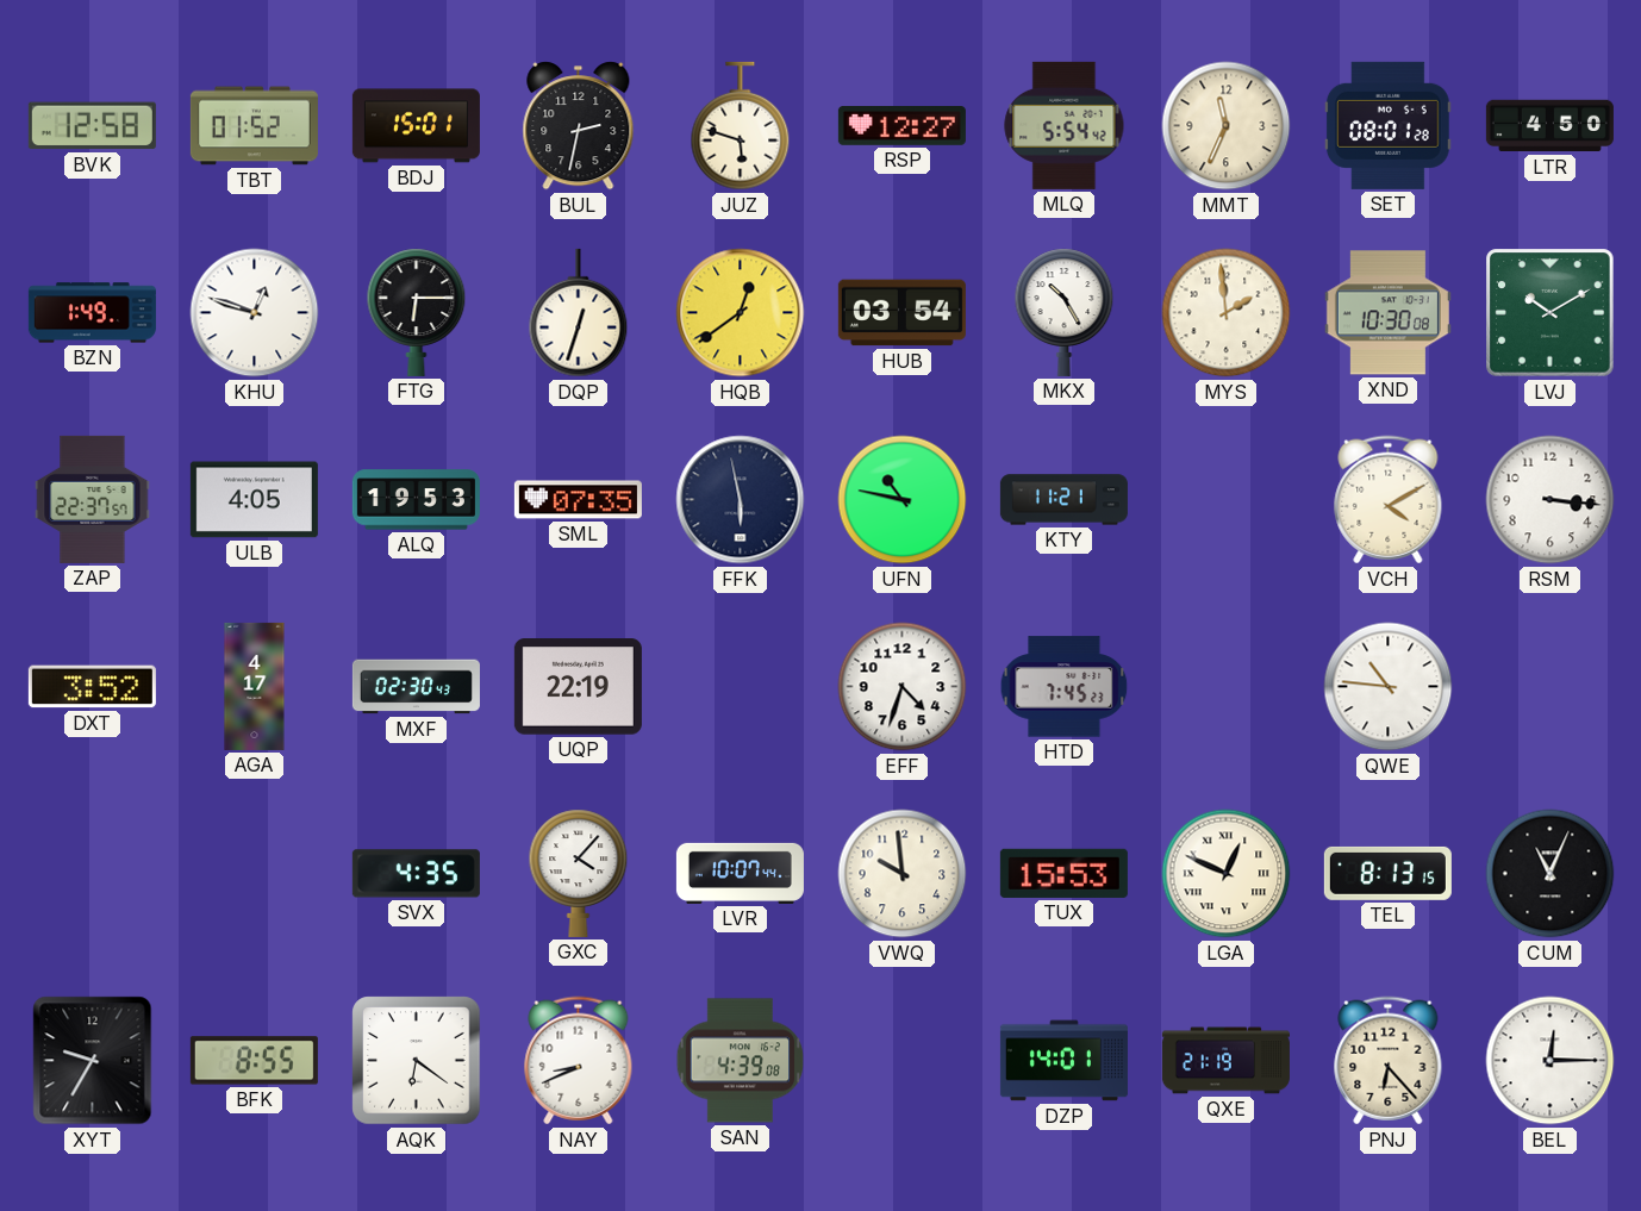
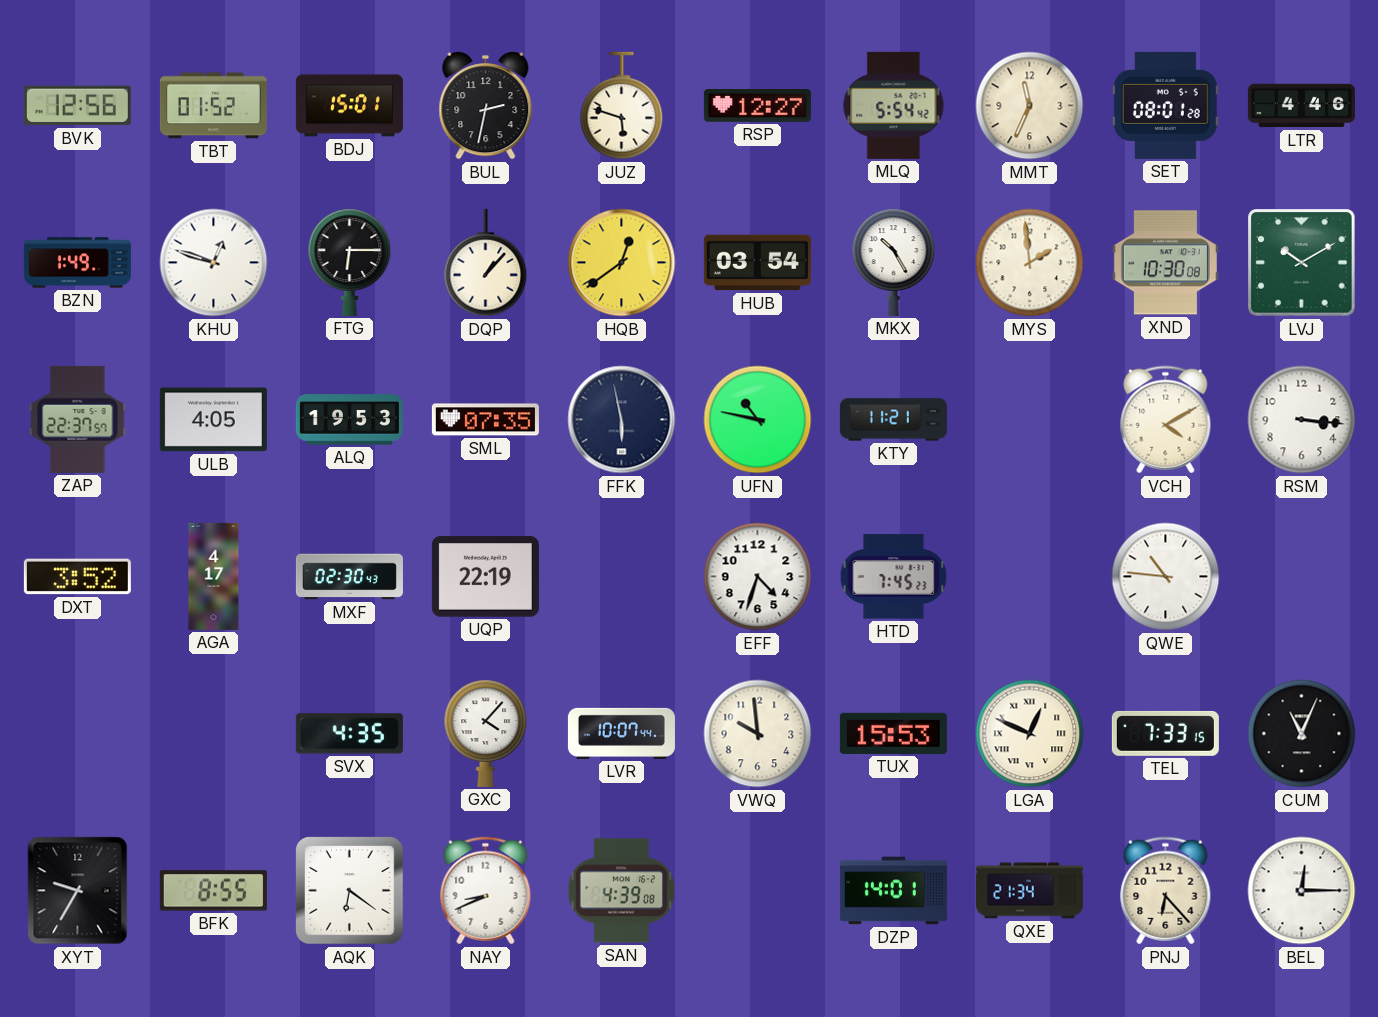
BVK: 12:58 -> 12:56 (77, 106)
LTR: 4:50 -> 4:46 (1301, 106)
DQP: 12:33 -> 1:07 (486, 263)
TEL: 8:13 -> 7:33 (1165, 733)
QXE: 21:19 -> 21:34 (1029, 891)
